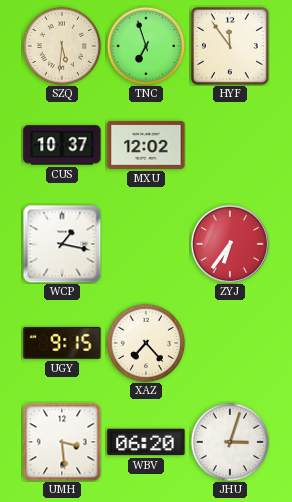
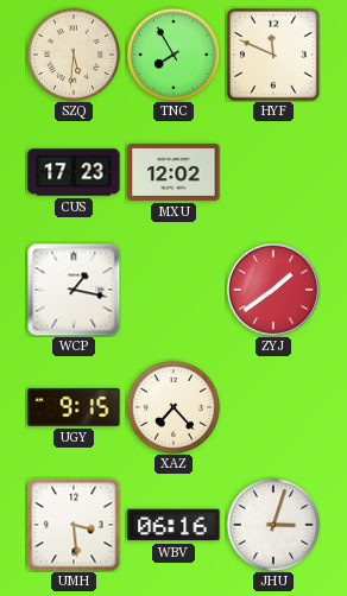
TNC: 6:57 -> 7:55 (173, 55)
HYF: 11:54 -> 11:49 (273, 55)
CUS: 10:37 -> 17:23 (74, 172)
ZYJ: 6:36 -> 1:39 (273, 290)
WBV: 06:20 -> 06:16 (173, 525)
